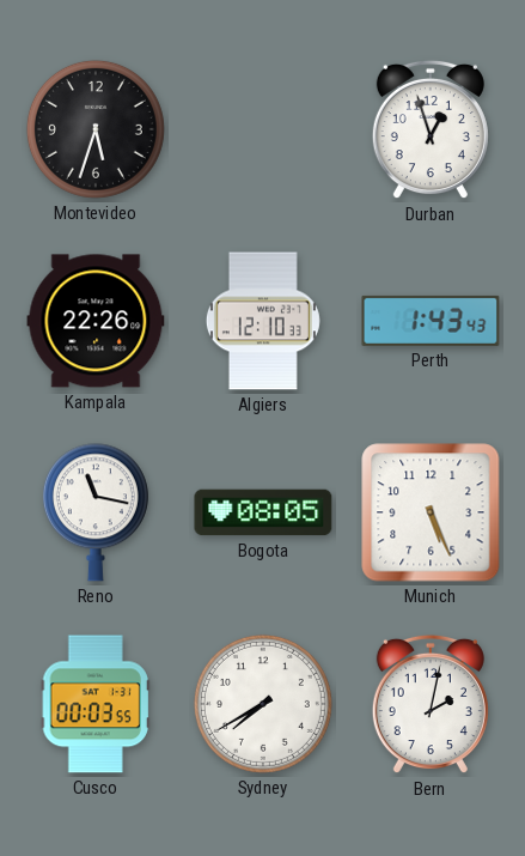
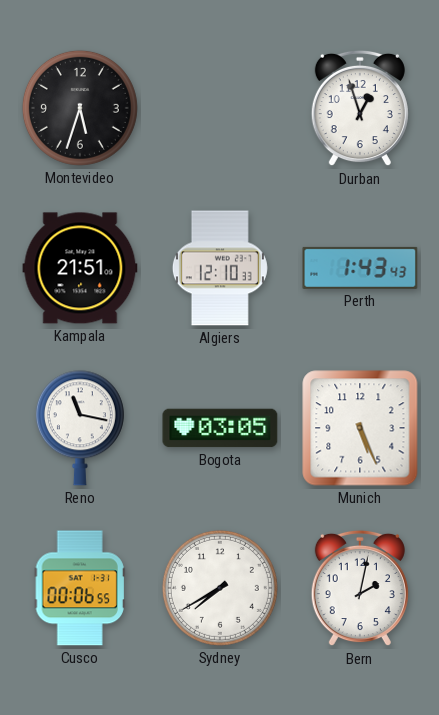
Kampala: 22:26 -> 21:51 (80, 268)
Bogota: 08:05 -> 03:05 (220, 428)
Cusco: 00:03 -> 00:06 (80, 588)
